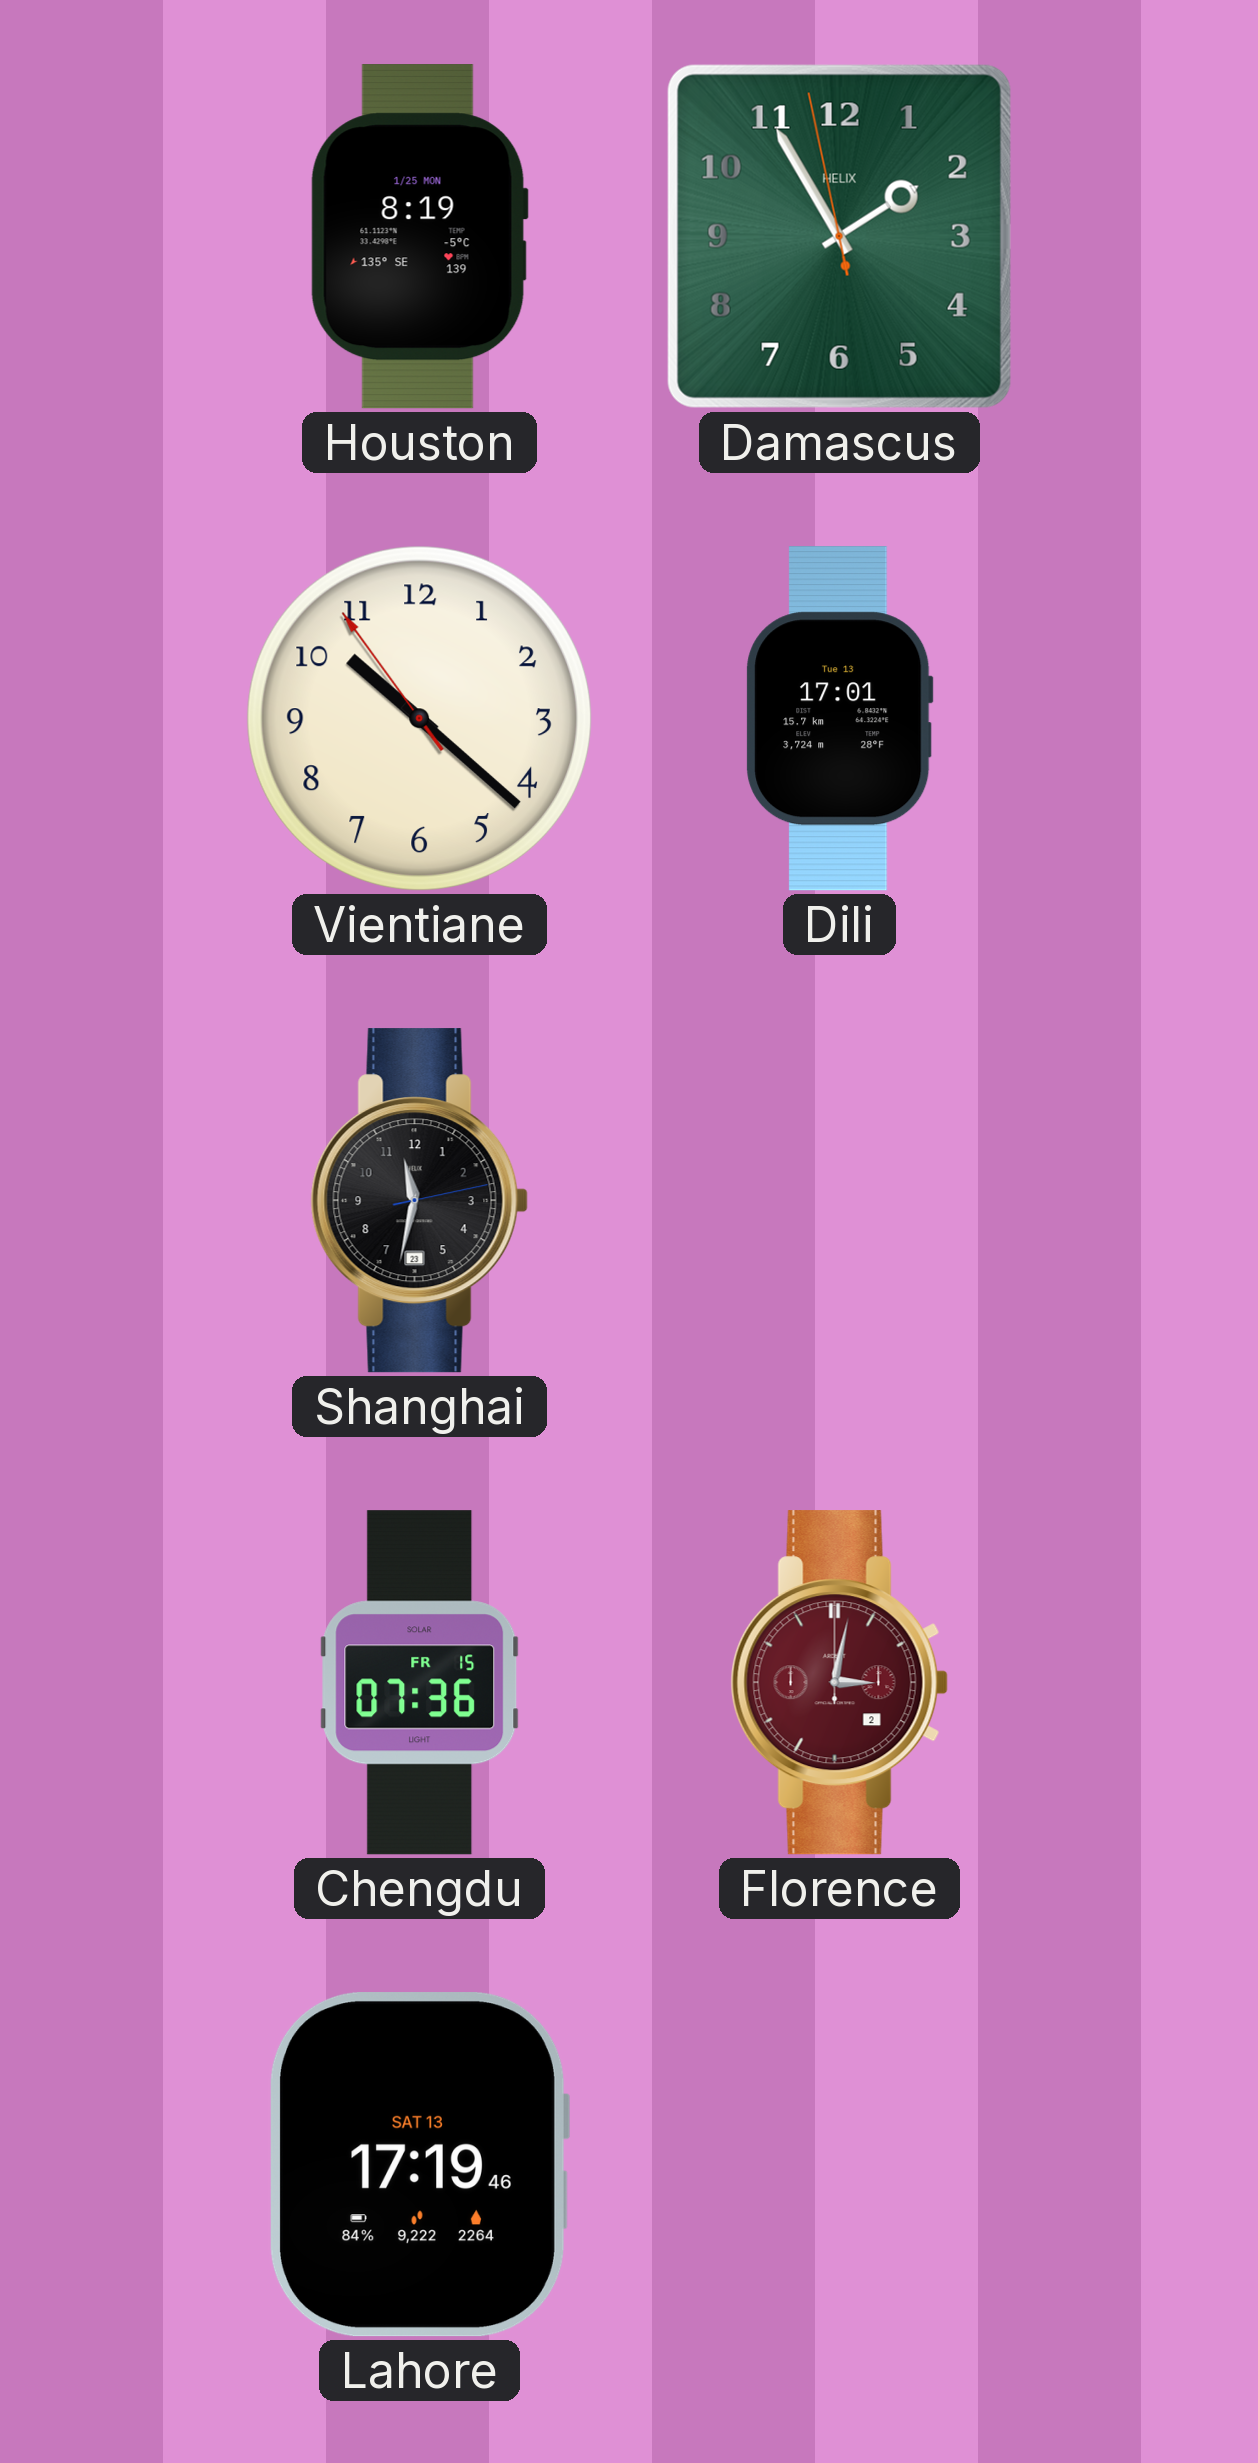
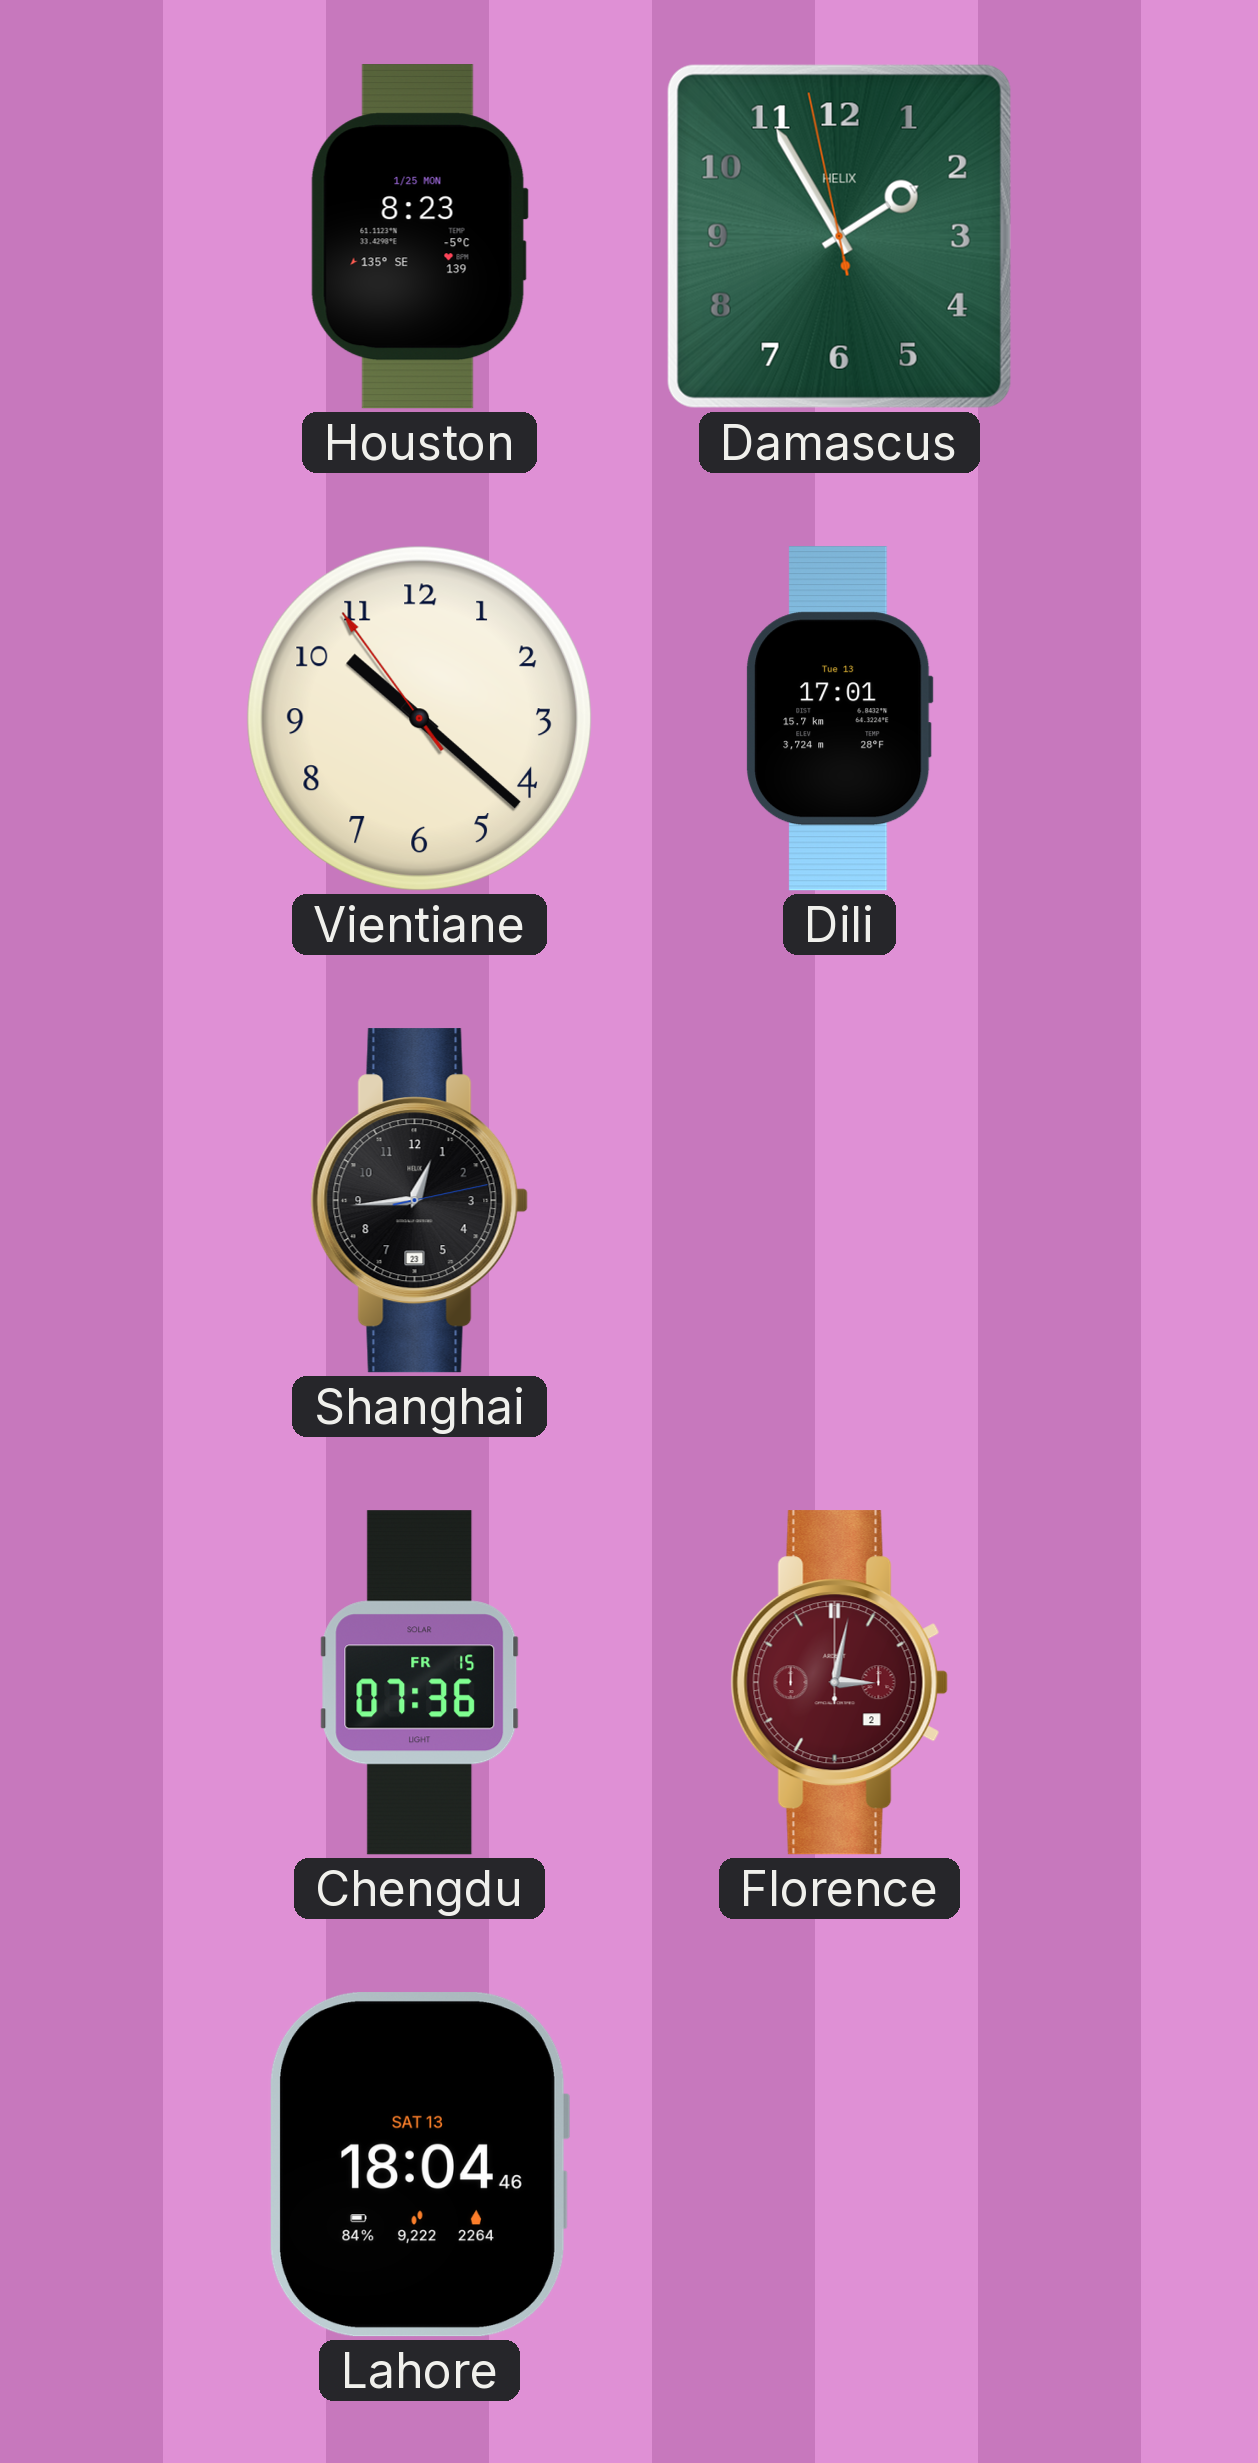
Houston: 8:19 -> 8:23 (419, 237)
Shanghai: 11:32 -> 12:44 (419, 1201)
Lahore: 17:19 -> 18:04 (419, 2165)
